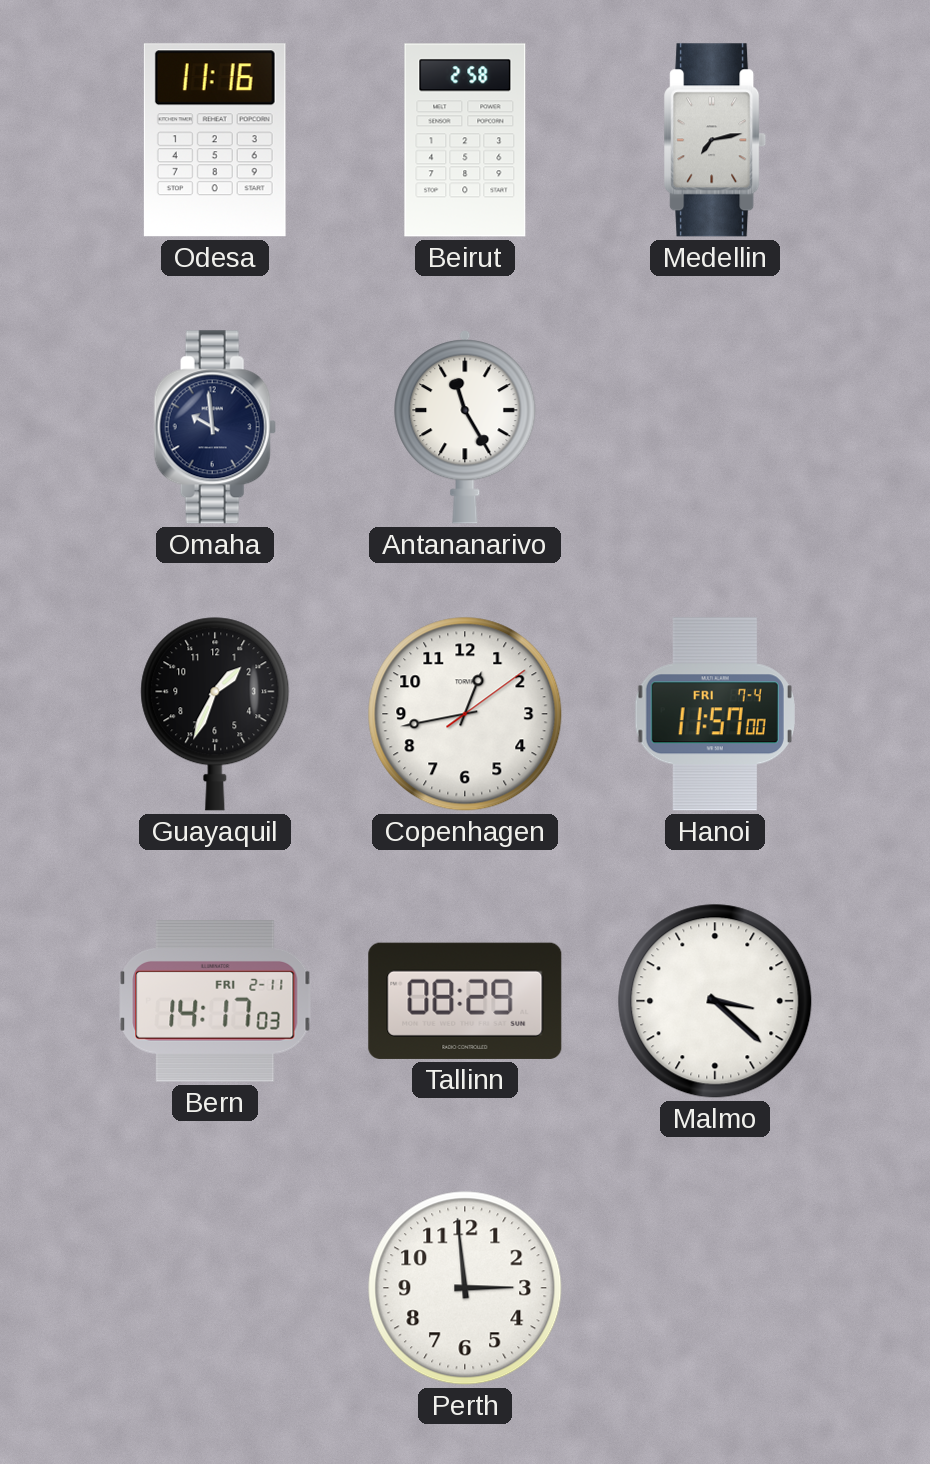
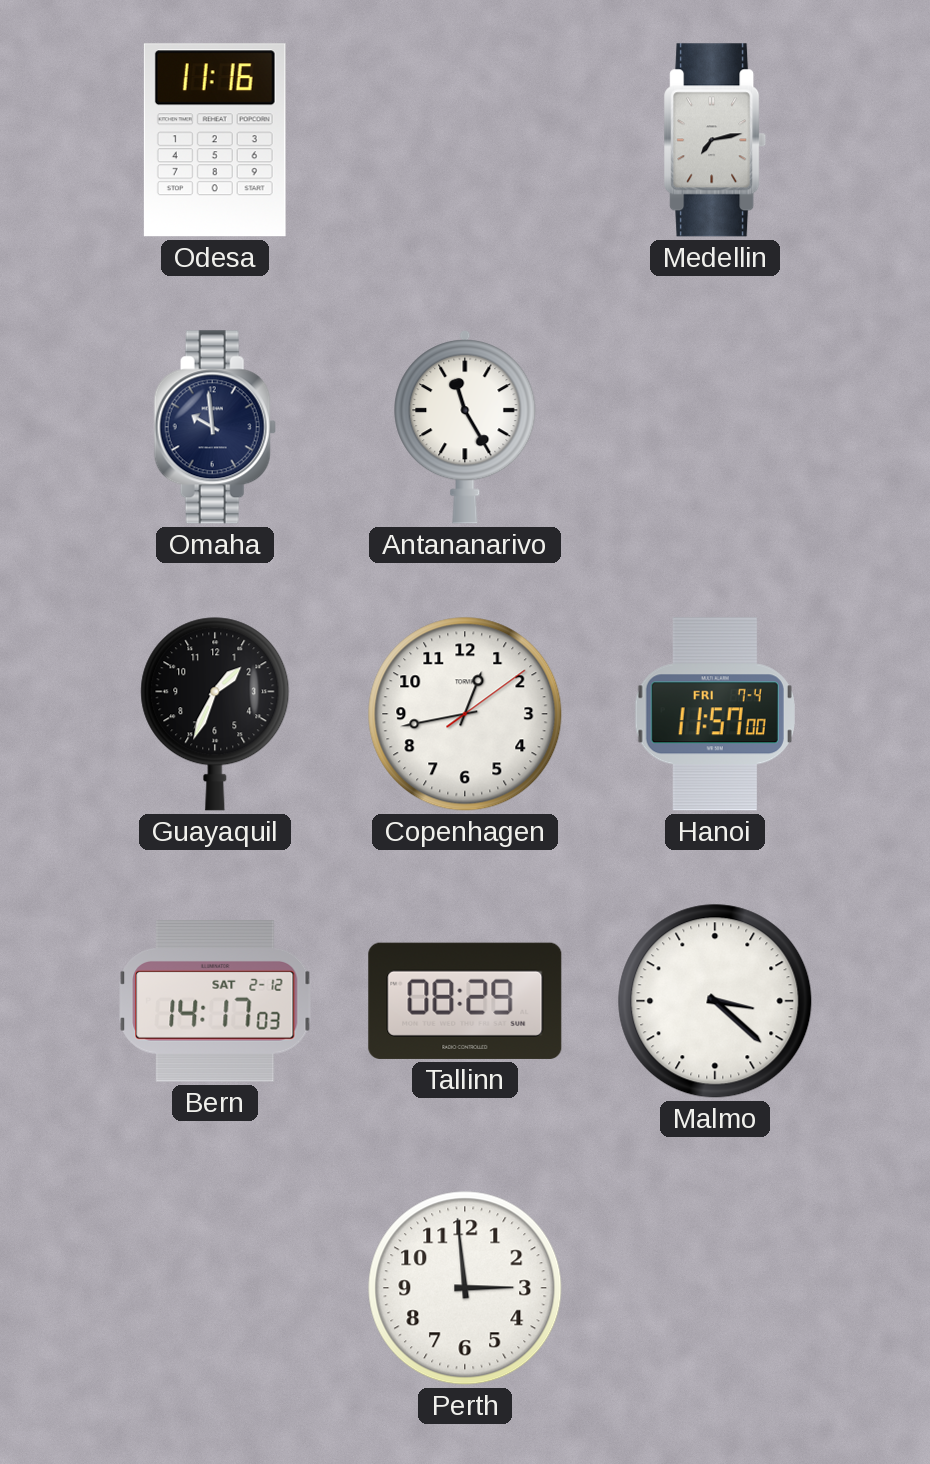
Beirut: 2:58 -> none (465, 140)
Bern date: FRI 2-11 -> SAT 2-12 (215, 1001)
